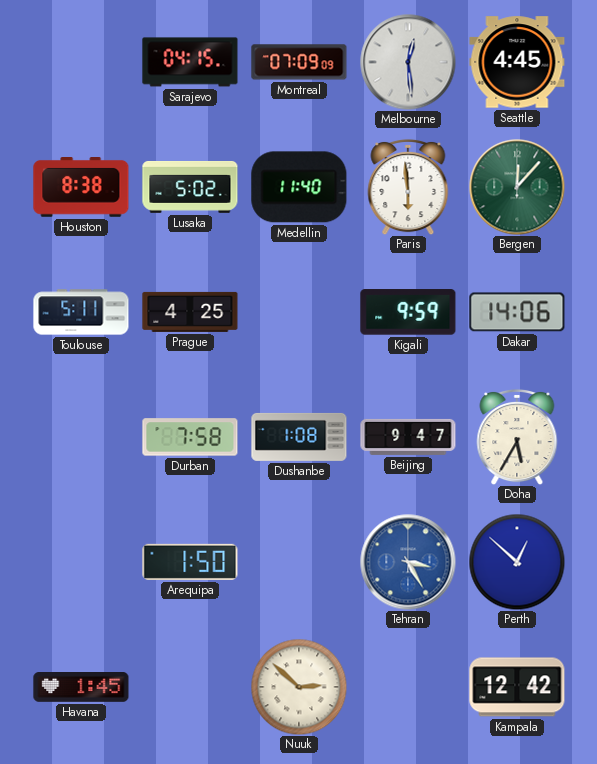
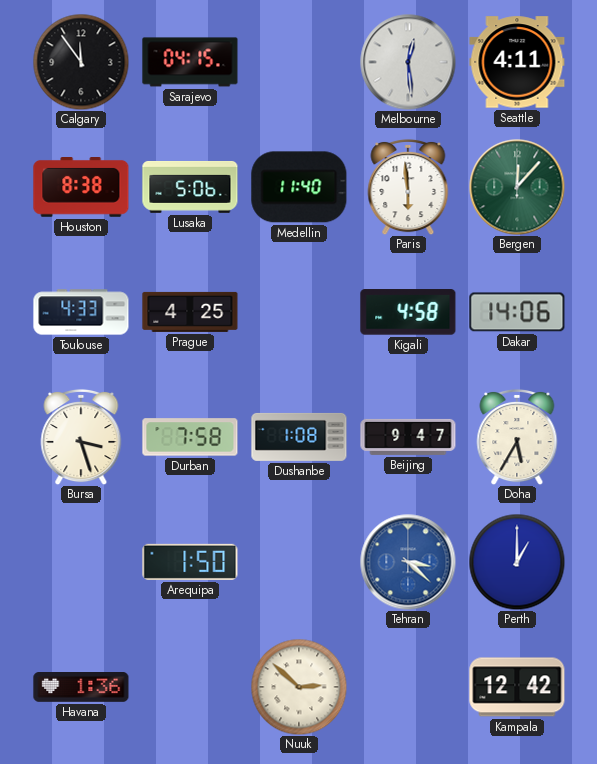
Calgary: none -> 11:54 (81, 62)
Montreal: 07:09 -> none (299, 62)
Seattle: 4:45 -> 4:11 (517, 62)
Lusaka: 5:02 -> 5:06 (190, 187)
Toulouse: 5:11 -> 4:33 (81, 312)
Kigali: 9:59 -> 4:58 (408, 312)
Bursa: none -> 3:27 (81, 437)
Tehran: 3:25 -> 3:22 (408, 562)
Perth: 12:52 -> 1:00 (517, 562)
Havana: 1:45 -> 1:36 (81, 688)
